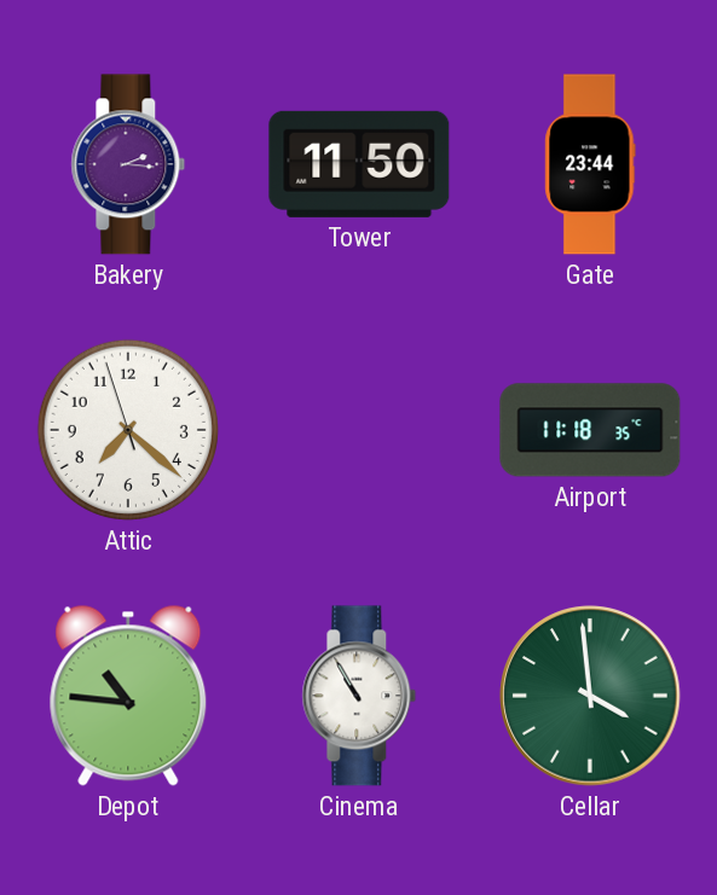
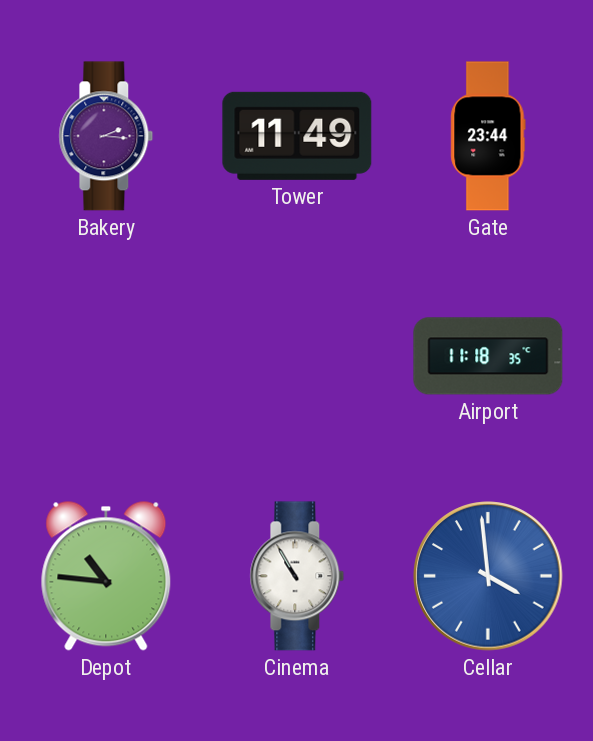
Tower: 11:50 -> 11:49 (297, 136)
Attic: 7:21 -> none (128, 430)
Cellar dial: green -> blue (488, 576)
